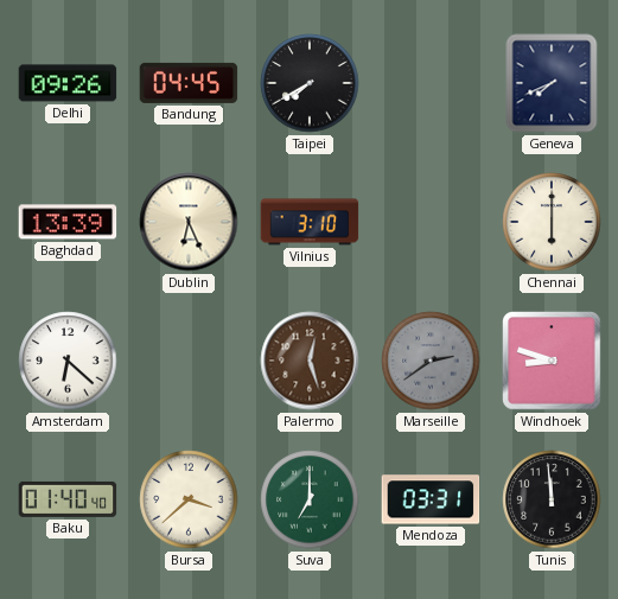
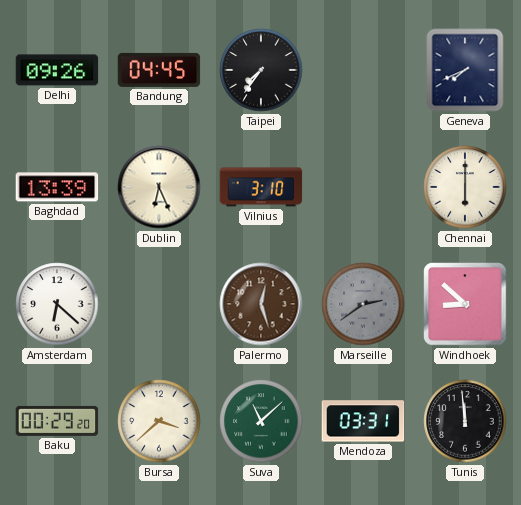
Taipei: 7:40 -> 7:36 (261, 70)
Windhoek: 8:48 -> 8:52 (465, 304)
Baku: 01:40 -> 00:29 (57, 421)
Suva: 7:00 -> 11:08 (261, 421)
